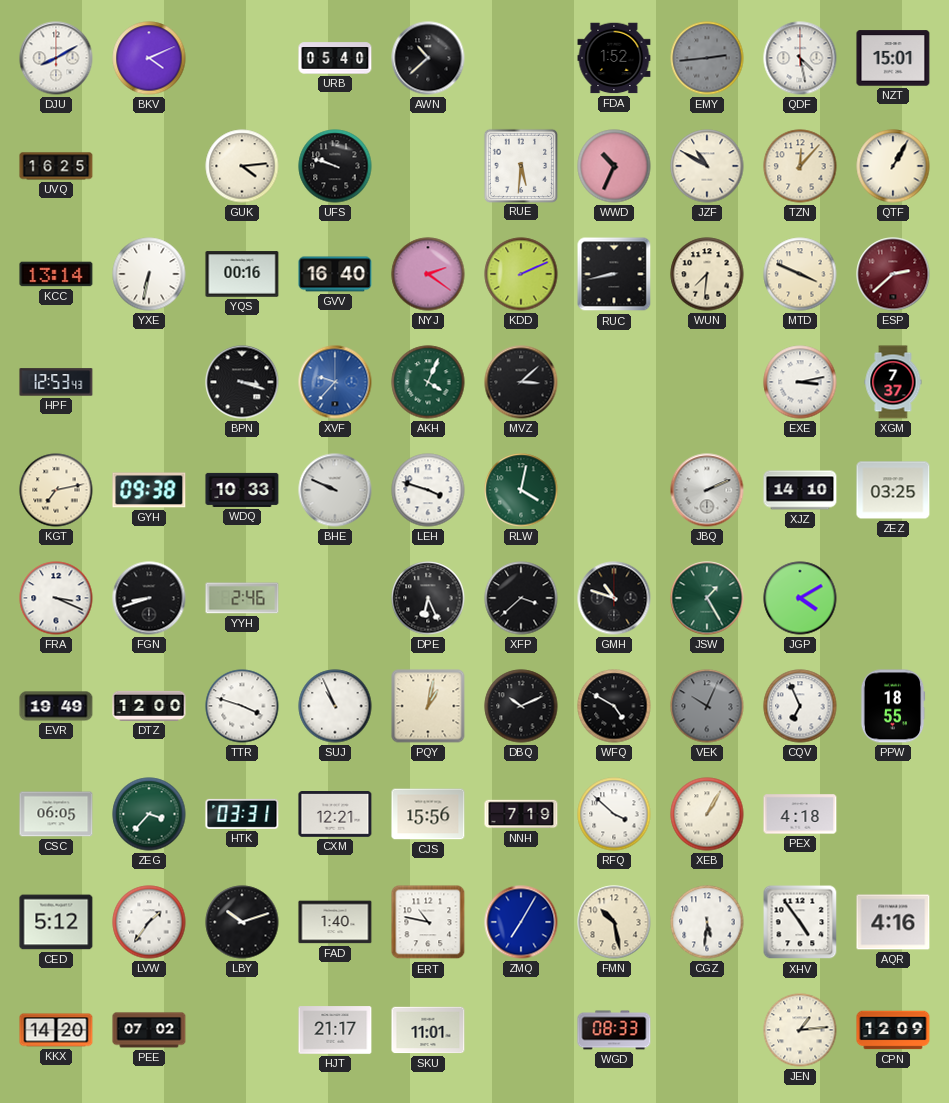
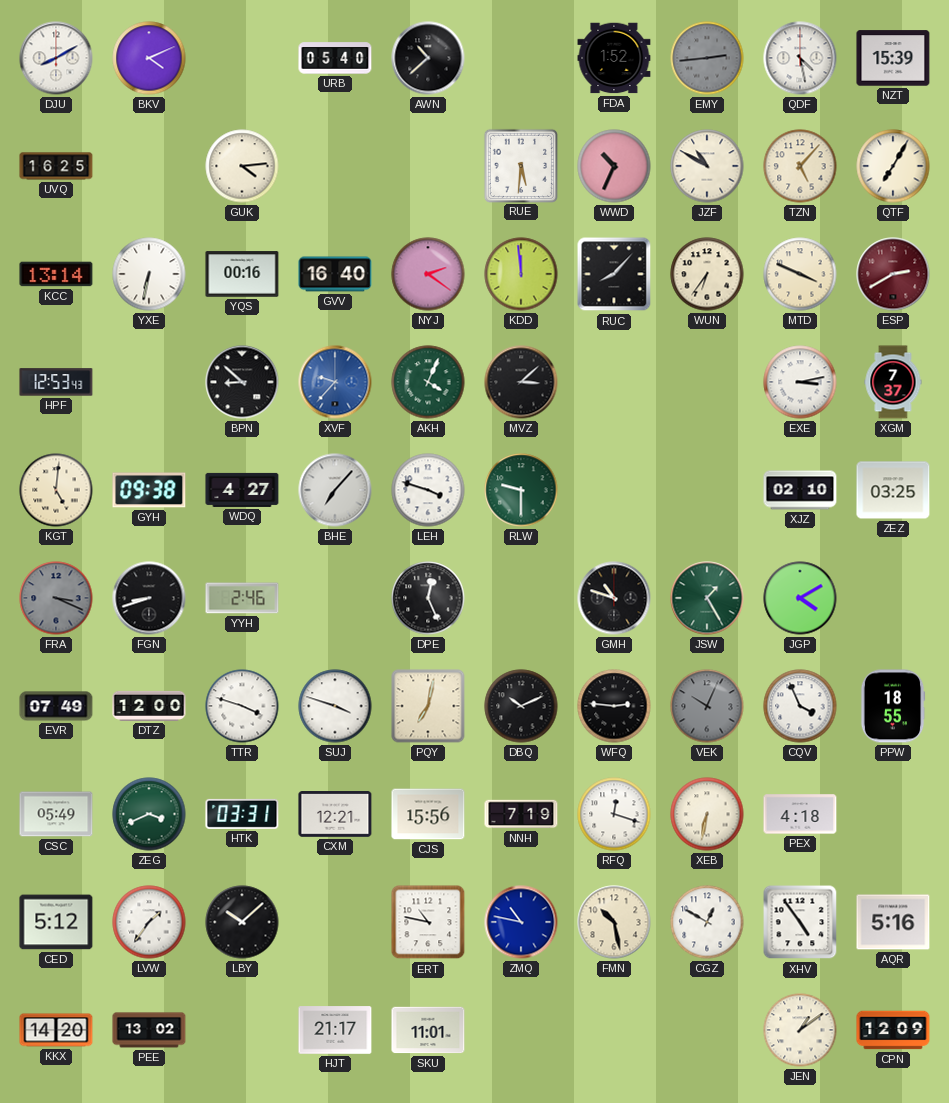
NZT: 15:01 -> 15:39 (893, 58)
UFS: 9:48 -> none (335, 166)
TZN: 12:07 -> 5:07 (800, 166)
QTF: 1:05 -> 7:05 (893, 166)
KDD: 2:11 -> 11:59 (521, 274)
RUC: 8:43 -> 8:07 (614, 274)
WUN: 7:31 -> 6:36 (707, 274)
ESP: 2:38 -> 2:40 (893, 274)
BPN: 3:18 -> 8:52 (242, 382)
KGT: 7:13 -> 5:01 (56, 490)
WDQ: 10:33 -> 4:27 (242, 490)
BHE: 9:49 -> 7:07 (335, 490)
RLW: 4:02 -> 9:30 (521, 490)
JBQ: 2:11 -> none (707, 490)
XJZ: 14:10 -> 02:10 (800, 490)
FRA dial: white -> grey (56, 598)
DPE: 6:26 -> 12:26 (428, 598)
XFP: 3:38 -> none (521, 598)
EVR: 19:49 -> 07:49 (56, 706)
SUJ: 10:56 -> 3:48 (335, 706)
PQY: 1:02 -> 7:02 (428, 706)
WFQ: 4:50 -> 2:46 (614, 706)
CQV: 6:56 -> 3:56 (800, 706)
CSC: 06:05 -> 05:49 (56, 814)
ZEG: 3:37 -> 3:41 (149, 814)
RFQ: 3:52 -> 12:18 (614, 814)
XEB: 1:05 -> 6:32 (707, 814)
LBY: 10:12 -> 10:08 (242, 922)
FAD: 1:40 -> none (335, 922)
ZMQ: 7:05 -> 10:47 (521, 922)
CGZ: 5:31 -> 12:50 (707, 922)
AQR: 4:16 -> 5:16 (893, 922)
PEE: 07:02 -> 13:02 (149, 1030)
WGD: 08:33 -> none (614, 1030)
JEN: 1:14 -> 1:09 (800, 1030)
